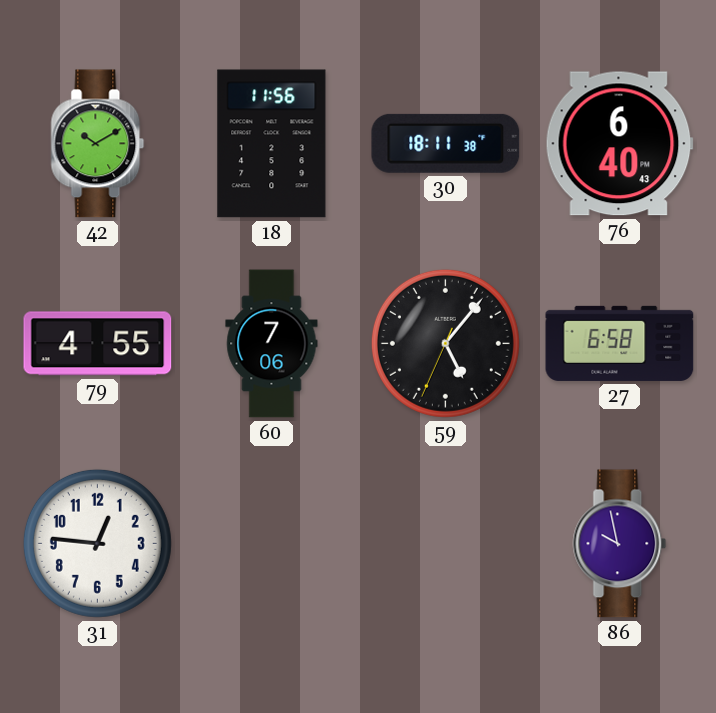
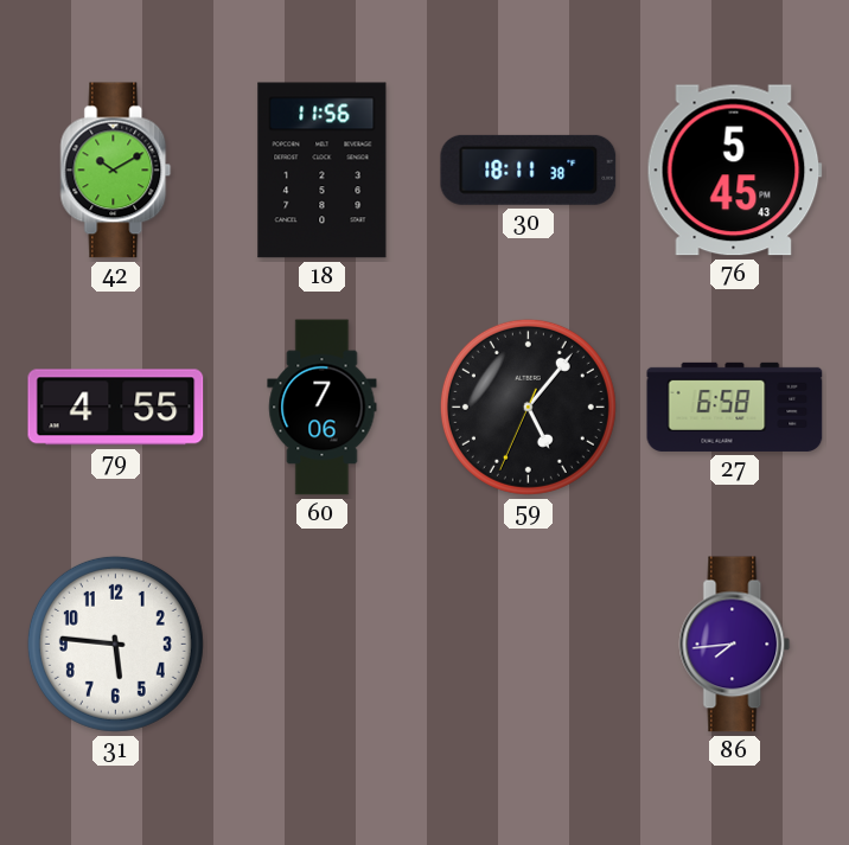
76: 6:40 -> 5:45 (734, 171)
31: 12:46 -> 5:46 (115, 644)
86: 9:58 -> 7:44 (735, 645)
